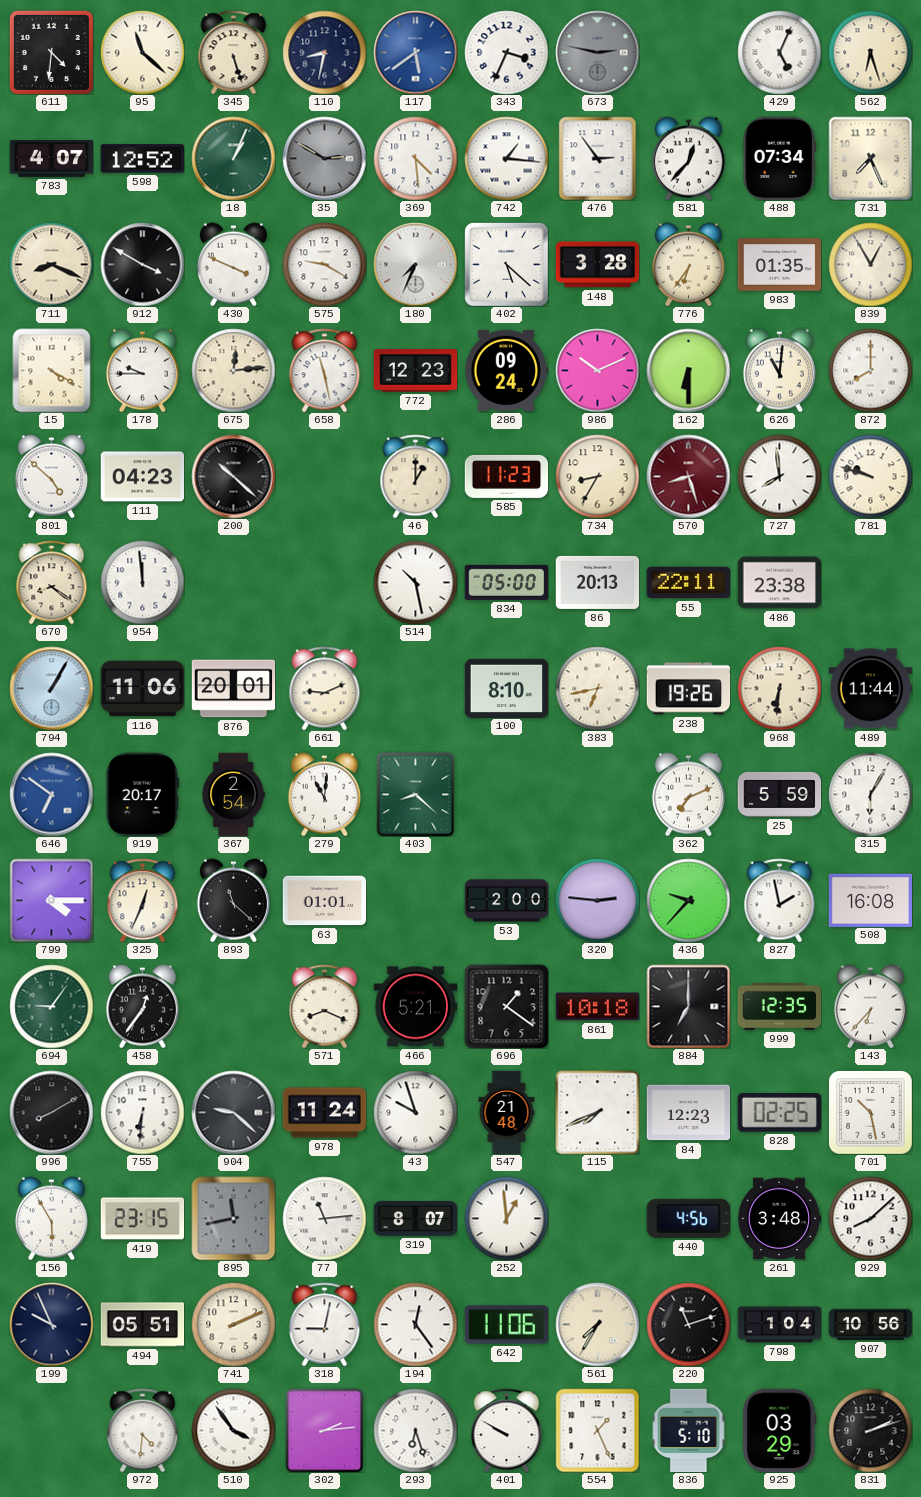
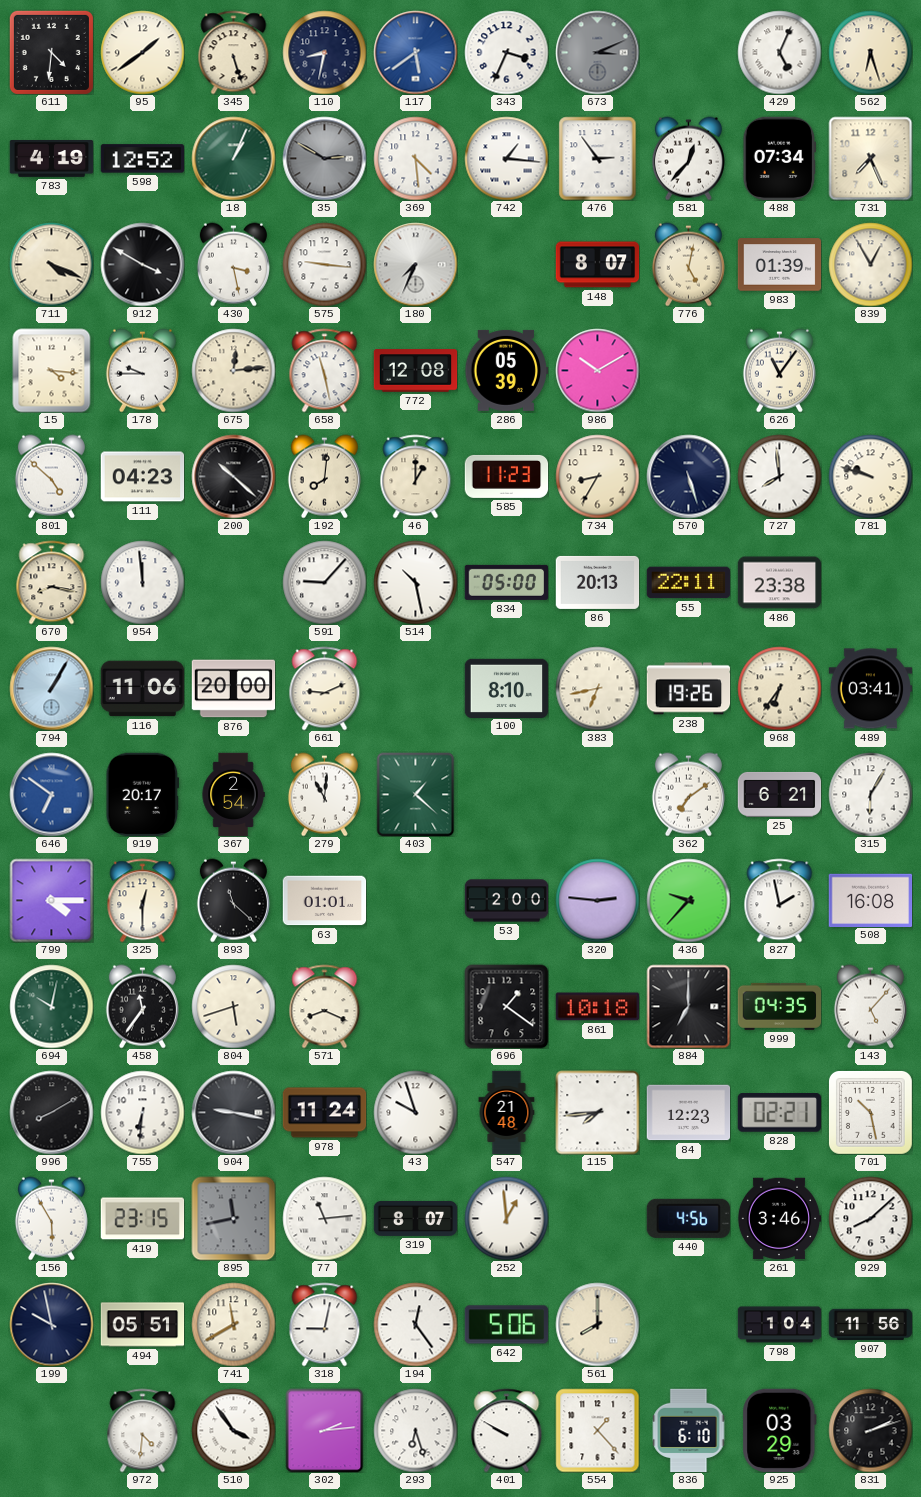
95: 11:22 -> 1:39 (142, 52)
673: 2:47 -> 3:11 (597, 52)
783: 4:07 -> 4:19 (51, 159)
711: 8:19 -> 4:19 (51, 264)
430: 3:49 -> 3:28 (233, 264)
575: 9:20 -> 9:16 (324, 264)
402: 5:22 -> none (506, 264)
148: 3:28 -> 8:07 (597, 265)
776: 6:36 -> 5:02 (688, 264)
983: 01:35 -> 01:39 (779, 265)
15: 4:20 -> 4:16 (52, 370)
772: 12:23 -> 12:08 (415, 371)
286: 09:24 -> 05:39 (506, 370)
986: 10:11 -> 10:10 (597, 370)
162: 6:30 -> none (688, 370)
626: 11:01 -> 11:06 (779, 370)
872: 8:00 -> none (870, 370)
192: none -> 8:01 (324, 476)
570: 8:27 -> 5:27 (688, 476)
570 dial: burgundy -> navy (688, 476)
670: 8:21 -> 8:17 (52, 582)
591: none -> 9:07 (324, 582)
876: 20:01 -> 20:00 (233, 689)
968: 6:31 -> 6:36 (779, 688)
489: 11:44 -> 03:41 (870, 689)
403: 8:22 -> 1:22 (416, 794)
362: 7:11 -> 7:09 (688, 794)
25: 5:59 -> 6:21 (779, 794)
325: 12:34 -> 12:30 (143, 900)
694: 9:06 -> 10:02 (51, 1006)
458: 12:36 -> 11:36 (142, 1006)
804: none -> 5:42 (233, 1006)
466: 5:21 -> none (415, 1007)
999: 12:35 -> 04:35 (779, 1006)
143: 6:37 -> 5:07 (870, 1006)
904: 9:22 -> 9:17 (233, 1112)
115: 7:41 -> 7:44 (597, 1112)
828: 02:25 -> 02:21 (779, 1113)
261: 3:48 -> 3:46 (779, 1219)
199: 9:56 -> 9:58 (51, 1324)
741: 2:11 -> 11:40 (233, 1324)
642: 11:06 -> 5:06 (506, 1325)
561: 7:35 -> 8:00 (597, 1324)
220: 11:12 -> none (688, 1324)
907: 10:56 -> 11:56 (870, 1324)
554: 1:26 -> 1:23 (597, 1430)
836: 5:10 -> 6:10 (689, 1430)
